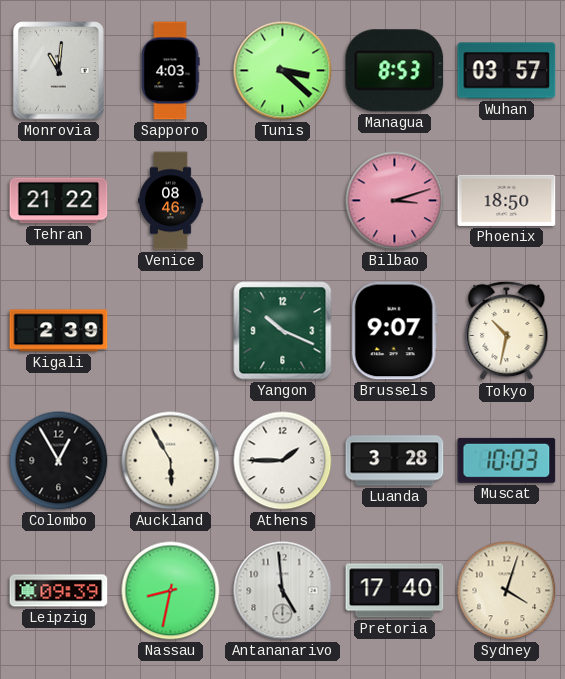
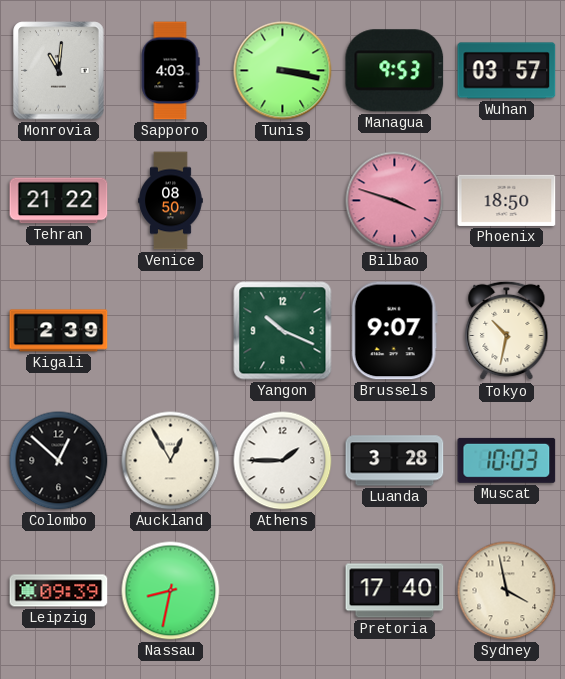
Tunis: 3:22 -> 3:17 (283, 71)
Managua: 8:53 -> 9:53 (395, 71)
Venice: 08:46 -> 08:50 (171, 201)
Bilbao: 3:12 -> 3:48 (395, 201)
Colombo: 12:55 -> 12:52 (59, 461)
Auckland: 5:55 -> 12:55 (171, 461)
Antananarivo: 4:59 -> none (283, 591)
Sydney: 4:03 -> 3:58 (507, 591)
